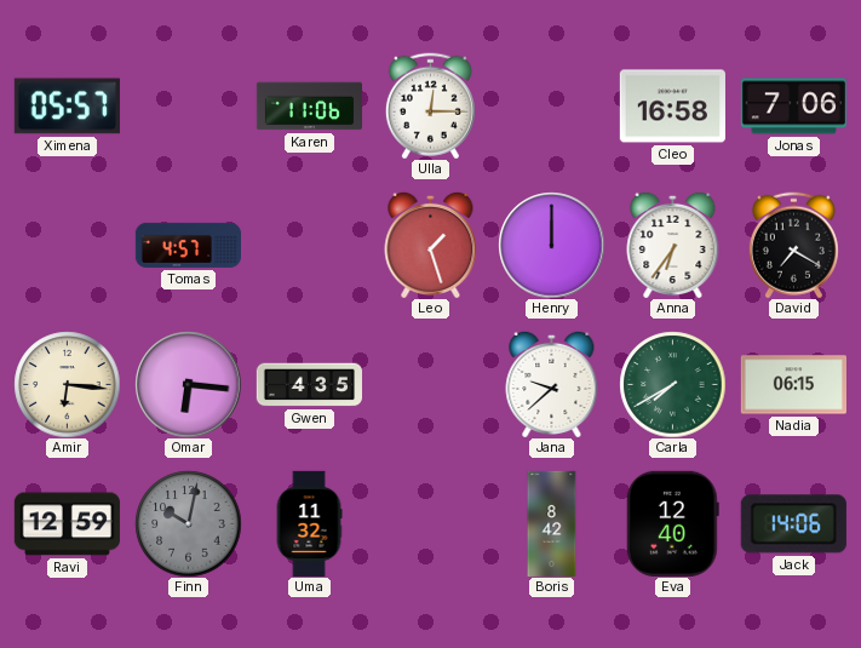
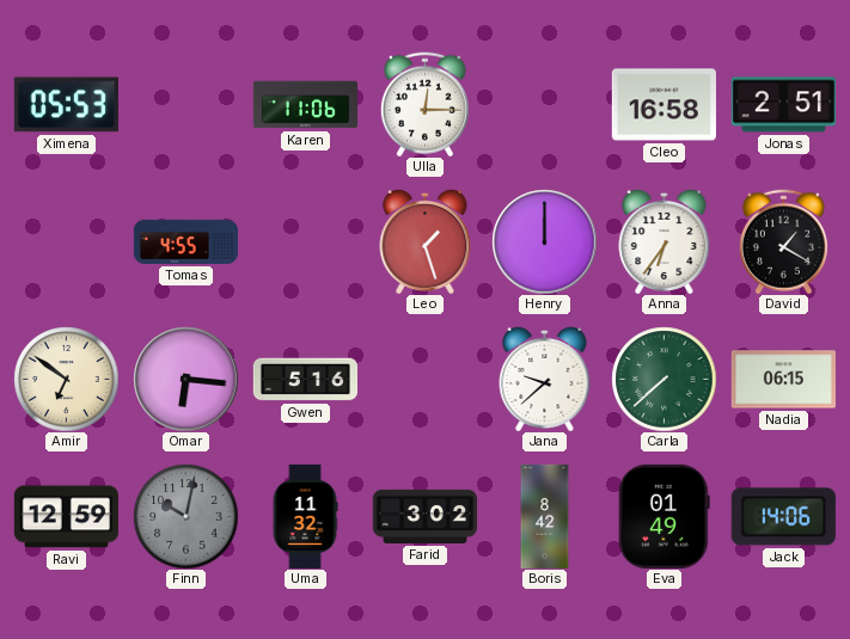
Ximena: 05:57 -> 05:53 (66, 105)
Jonas: 7:06 -> 2:51 (783, 105)
Tomas: 4:57 -> 4:55 (185, 241)
David: 7:20 -> 1:20 (783, 241)
Amir: 6:16 -> 6:51 (66, 379)
Gwen: 4:35 -> 5:16 (305, 380)
Carla: 7:40 -> 7:38 (664, 379)
Farid: none -> 3:02 (424, 516)
Eva: 12:40 -> 01:49 (664, 516)
